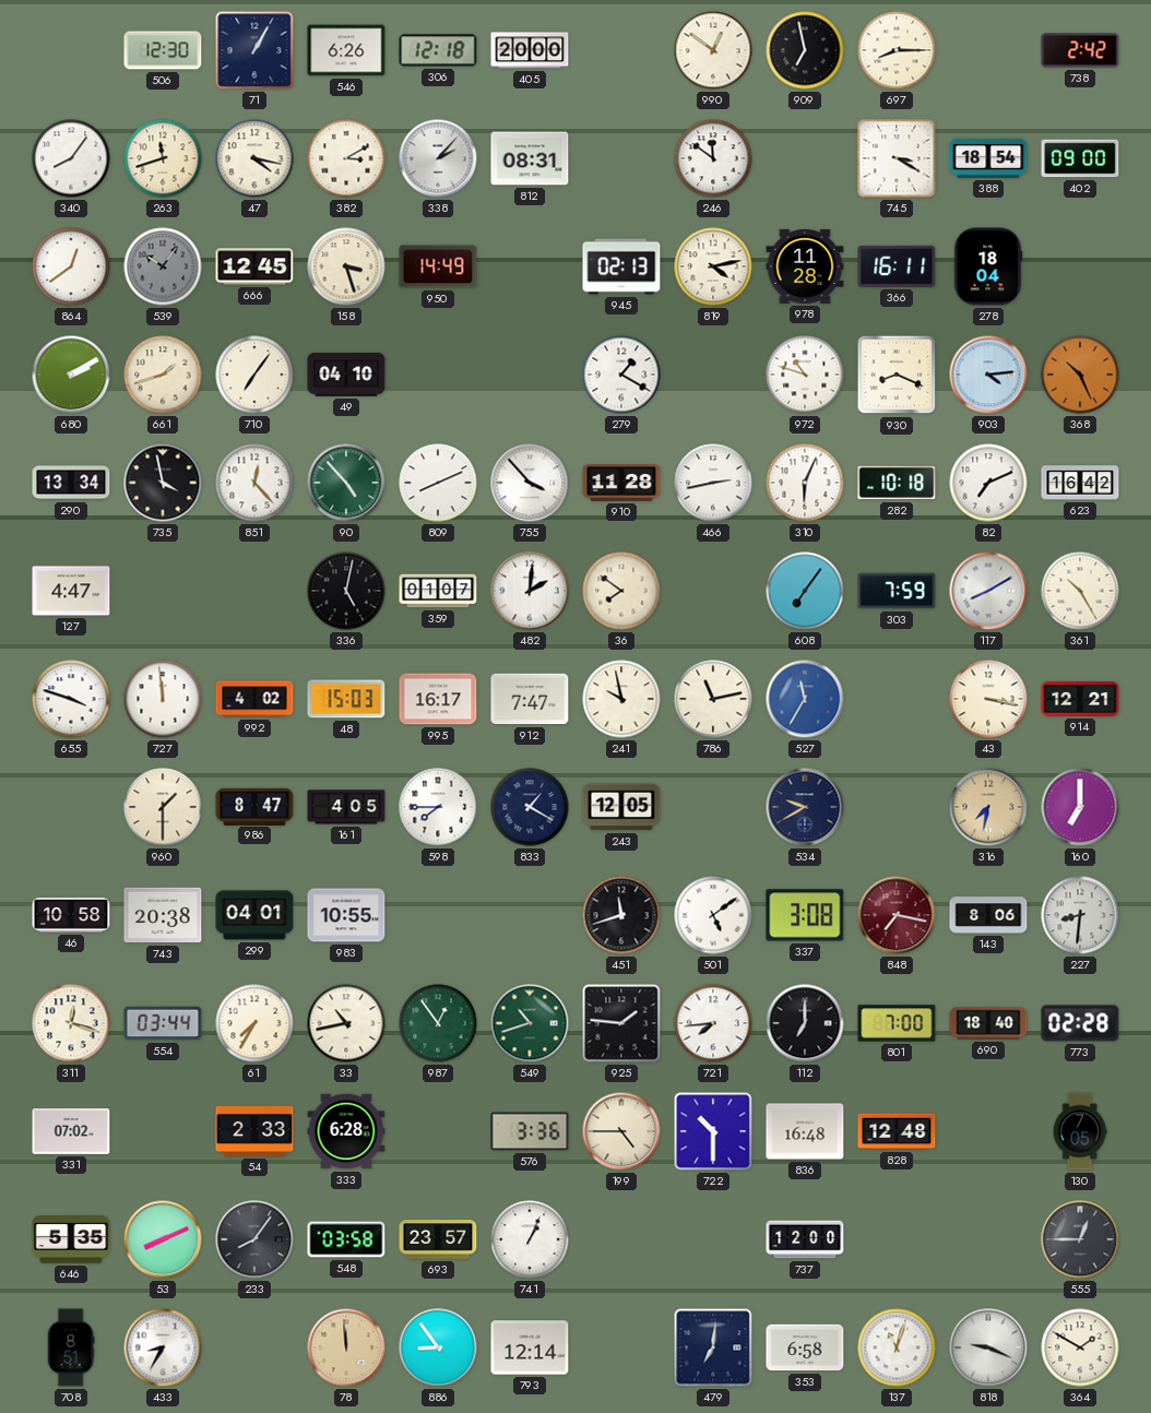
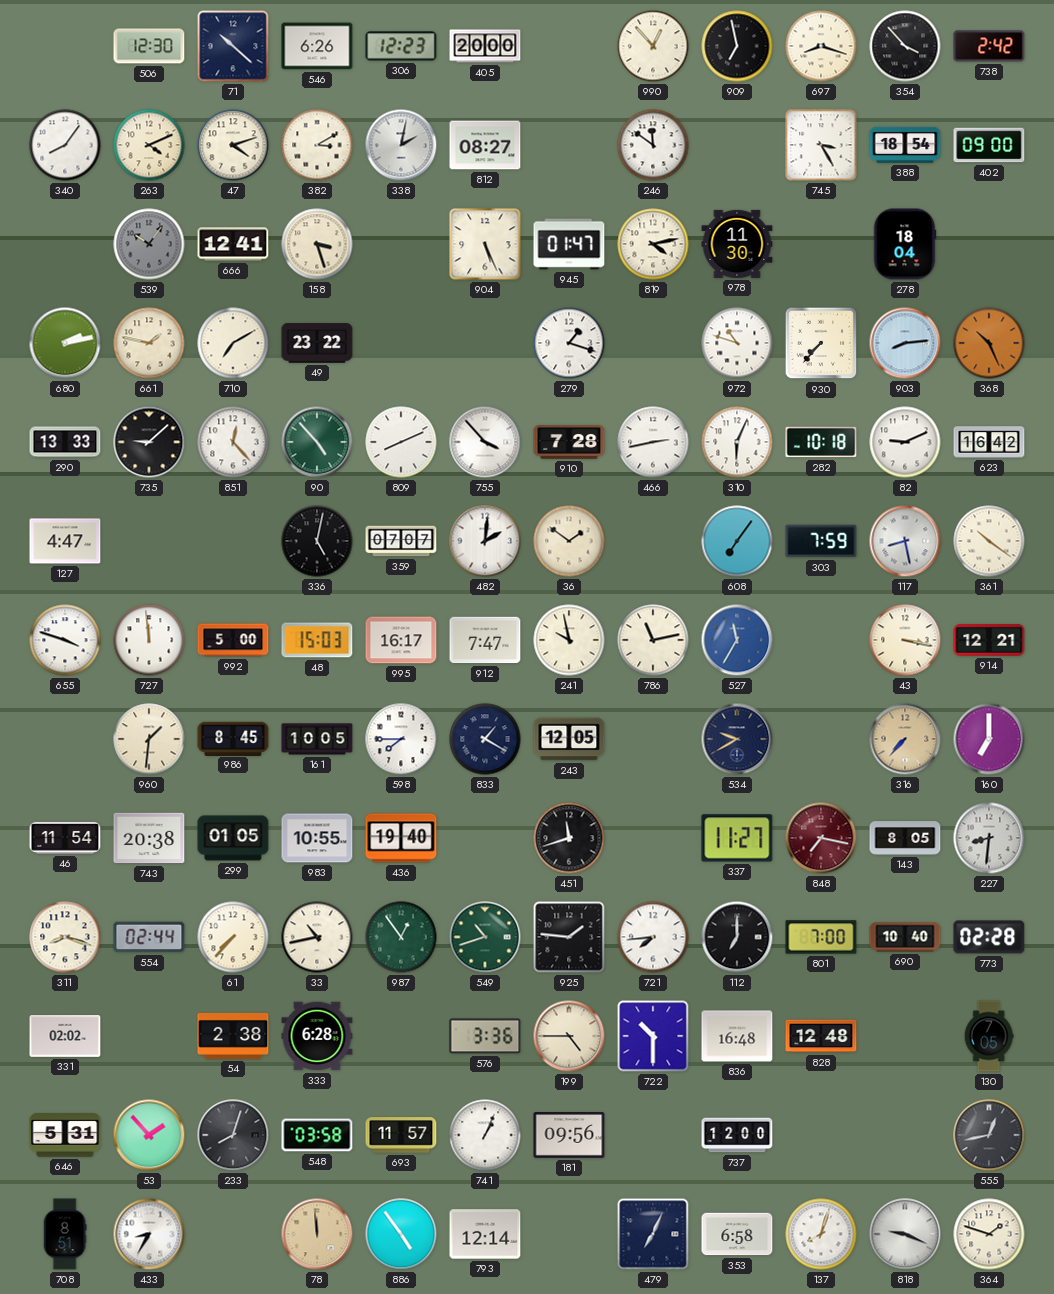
71: 1:05 -> 10:22 (233, 46)
306: 12:18 -> 12:23 (401, 46)
990: 12:51 -> 12:53 (653, 46)
697: 8:15 -> 8:18 (821, 46)
354: none -> 3:53 (905, 46)
263: 11:42 -> 4:11 (149, 145)
47: 4:17 -> 4:12 (233, 145)
338: 2:07 -> 2:02 (401, 145)
812: 08:31 -> 08:27 (485, 145)
745: 3:20 -> 3:25 (821, 145)
864: 12:39 -> none (71, 266)
666: 12:45 -> 12:41 (233, 244)
950: 14:49 -> none (438, 266)
904: none -> 5:26 (485, 244)
945: 02:13 -> 01:47 (569, 244)
978: 11:28 -> 11:30 (737, 244)
366: 16:11 -> none (897, 266)
680: 2:10 -> 2:13 (65, 343)
661: 1:42 -> 1:47 (149, 343)
710: 7:06 -> 7:10 (233, 343)
49: 04:10 -> 23:22 (317, 343)
279: 1:20 -> 1:18 (569, 343)
930: 8:19 -> 7:37 (821, 343)
903: 4:14 -> 8:14 (905, 343)
290: 13:34 -> 13:33 (65, 442)
735: 3:58 -> 9:08 (149, 442)
910: 11:28 -> 7:28 (569, 443)
82: 7:11 -> 9:11 (905, 442)
359: 01:07 -> 07:07 (401, 541)
36: 7:51 -> 1:51 (569, 541)
117: 8:10 -> 8:28 (905, 541)
361: 10:25 -> 10:21 (989, 541)
992: 4:02 -> 5:00 (233, 640)
960: 1:30 -> 1:31 (149, 739)
986: 8:47 -> 8:45 (233, 738)
161: 4:05 -> 10:05 (317, 739)
316: 7:32 -> 7:37 (905, 739)
46: 10:58 -> 11:54 (65, 838)
299: 04:01 -> 01:05 (233, 838)
436: none -> 19:40 (401, 838)
501: 5:09 -> none (713, 915)
337: 3:08 -> 11:27 (737, 838)
143: 8:06 -> 8:05 (905, 838)
311: 12:18 -> 8:18 (65, 937)
554: 03:44 -> 02:44 (149, 937)
61: 7:35 -> 7:37 (233, 937)
690: 18:40 -> 10:40 (905, 937)
331: 07:02 -> 02:02 (65, 1037)
54: 2:33 -> 2:38 (233, 1036)
646: 5:35 -> 5:31 (65, 1135)
53: 8:11 -> 1:53 (149, 1135)
233: 8:06 -> 8:03 (233, 1135)
693: 23:57 -> 11:57 (401, 1135)
181: none -> 09:56 (569, 1136)
555: 12:45 -> 12:43 (989, 1135)
886: 8:54 -> 4:54 (401, 1234)
479: 7:01 -> 7:04 (653, 1234)
137: 11:03 -> 8:03 (821, 1234)
364: 1:50 -> 1:48 (989, 1234)
